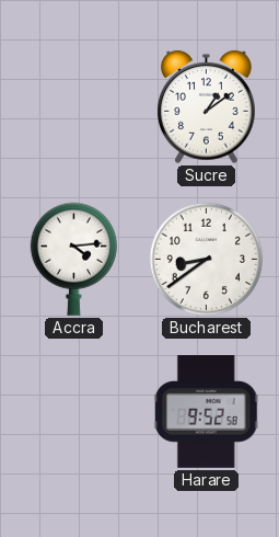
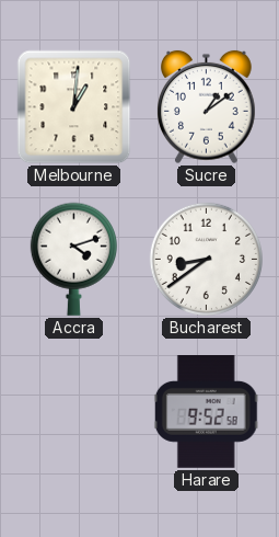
Melbourne: none -> 1:01 (74, 107)
Accra: 4:14 -> 4:12 (73, 259)
